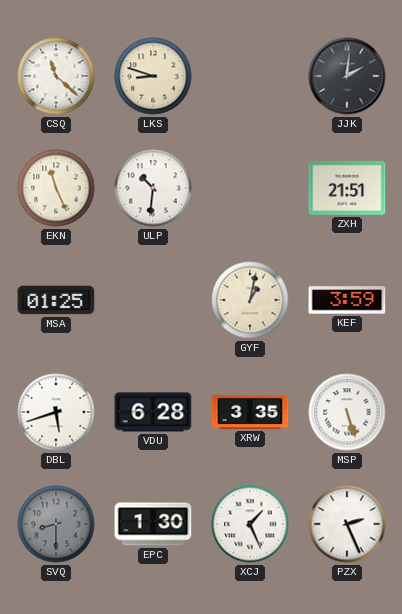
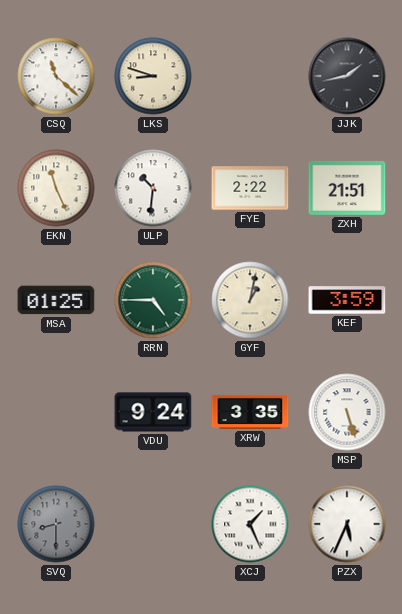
JJK: 2:01 -> 1:43 (347, 76)
FYE: none -> 2:22 (250, 188)
RRN: none -> 4:45 (153, 300)
DBL: 5:42 -> none (56, 412)
VDU: 6:28 -> 9:24 (153, 412)
EPC: 1:30 -> none (153, 524)
PZX: 2:26 -> 5:34 (347, 524)
